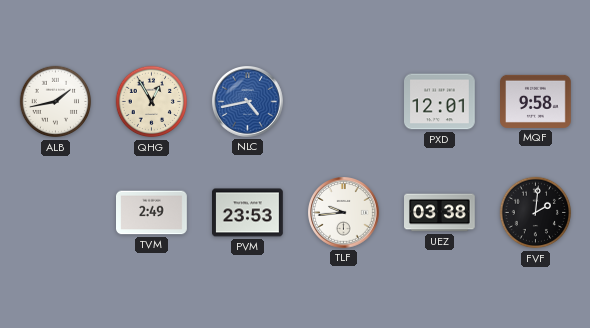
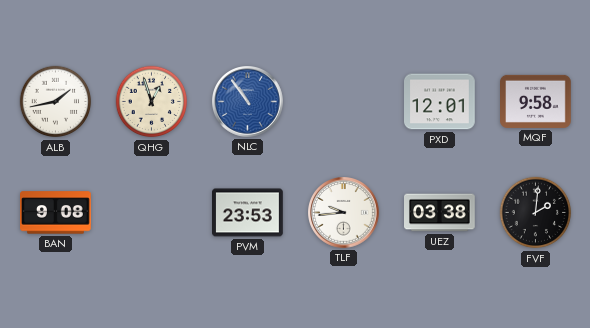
QHG: 12:55 -> 12:57 (152, 102)
NLC: 4:43 -> 10:54 (248, 102)
BAN: none -> 9:08 (56, 213)
TVM: 2:49 -> none (152, 213)
